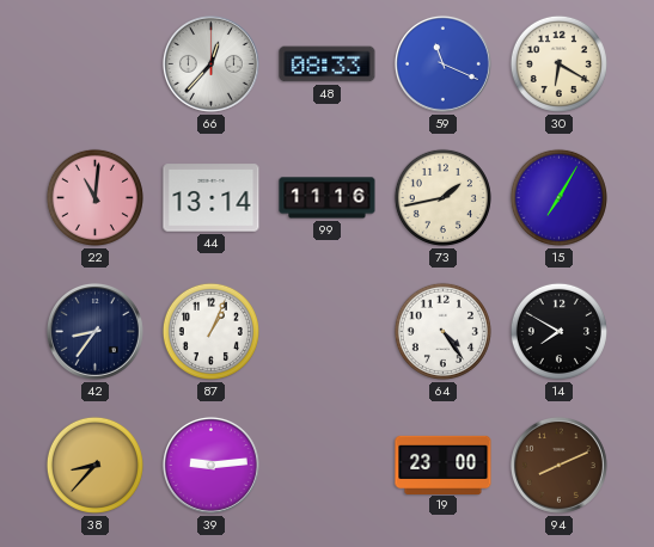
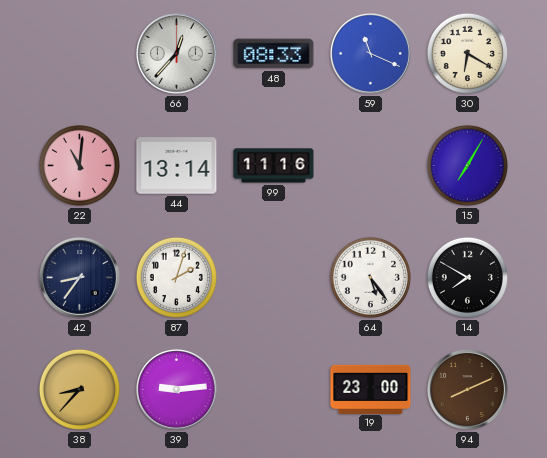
73: 1:43 -> none (442, 197)
87: 1:04 -> 2:03 (176, 277)
64: 4:24 -> 5:24 (370, 277)
